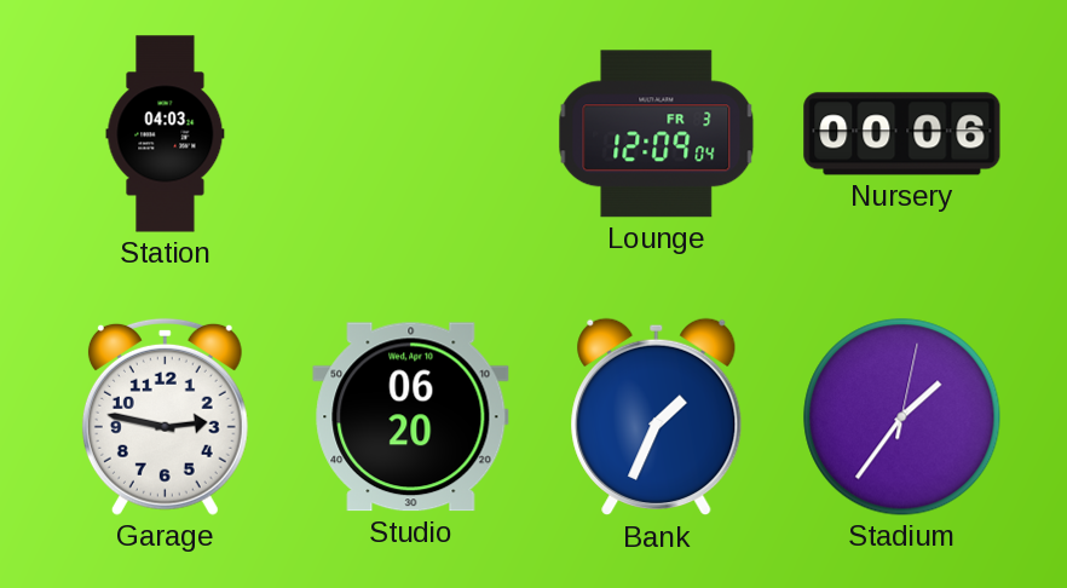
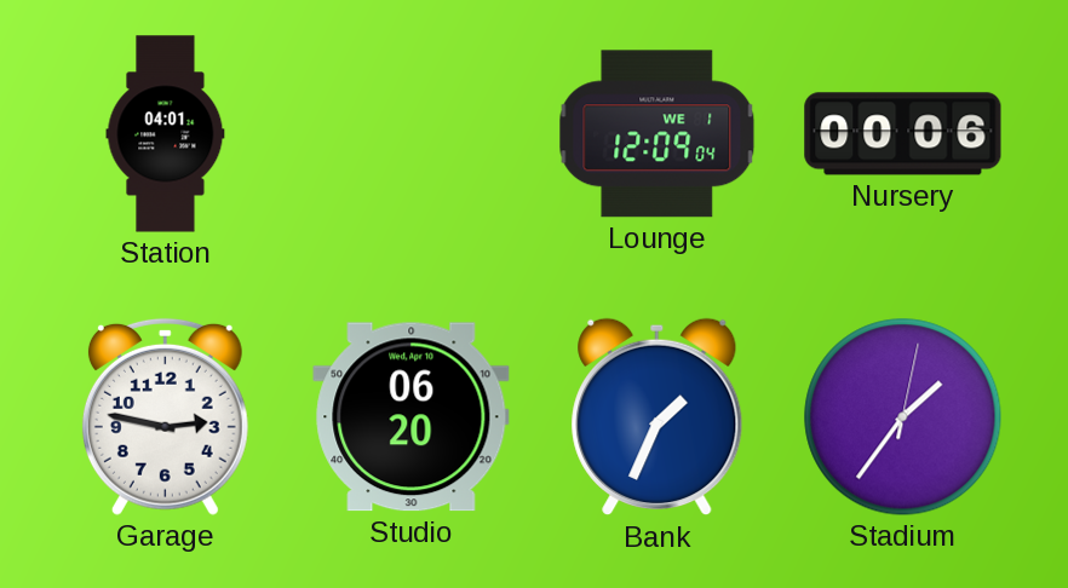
Station: 04:03 -> 04:01 (166, 134)
Lounge date: FR 3 -> WE 1 (658, 134)
